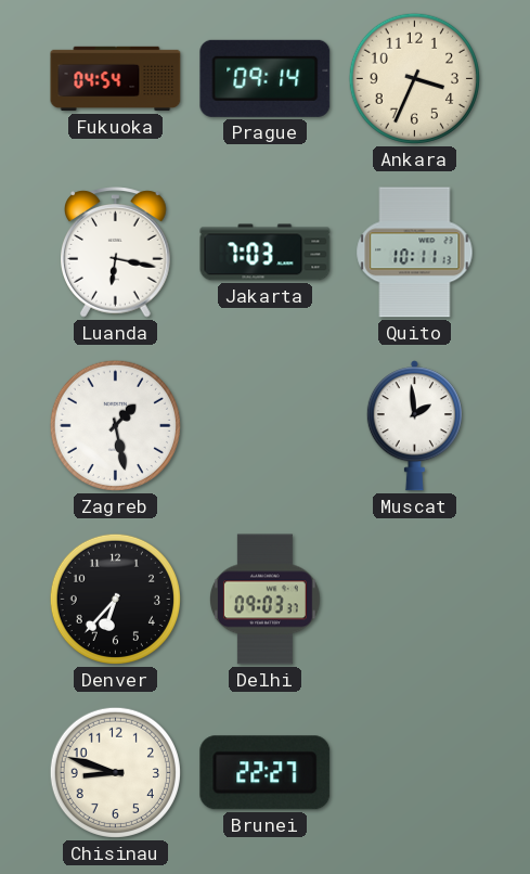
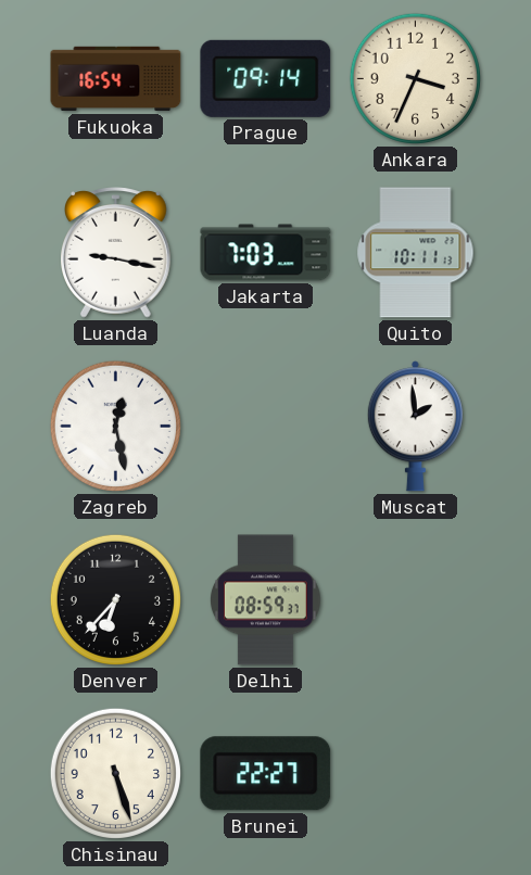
Fukuoka: 04:54 -> 16:54 (116, 79)
Luanda: 6:17 -> 9:17 (116, 253)
Zagreb: 1:28 -> 12:28 (115, 426)
Delhi: 09:03 -> 08:59 (265, 600)
Chisinau: 8:48 -> 5:27 (115, 773)
